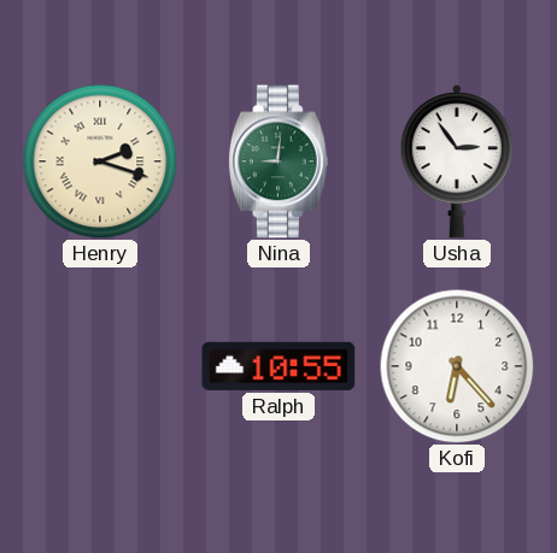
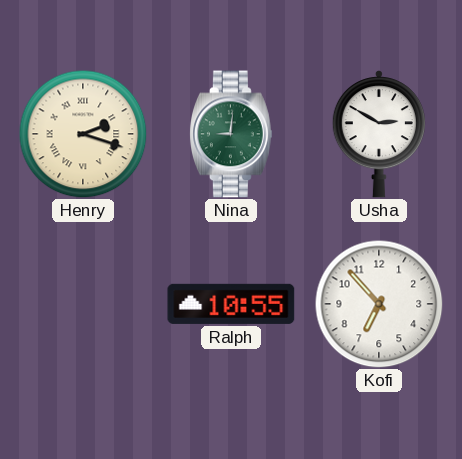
Usha: 2:54 -> 2:50 (379, 135)
Kofi: 6:23 -> 6:53 (379, 304)
